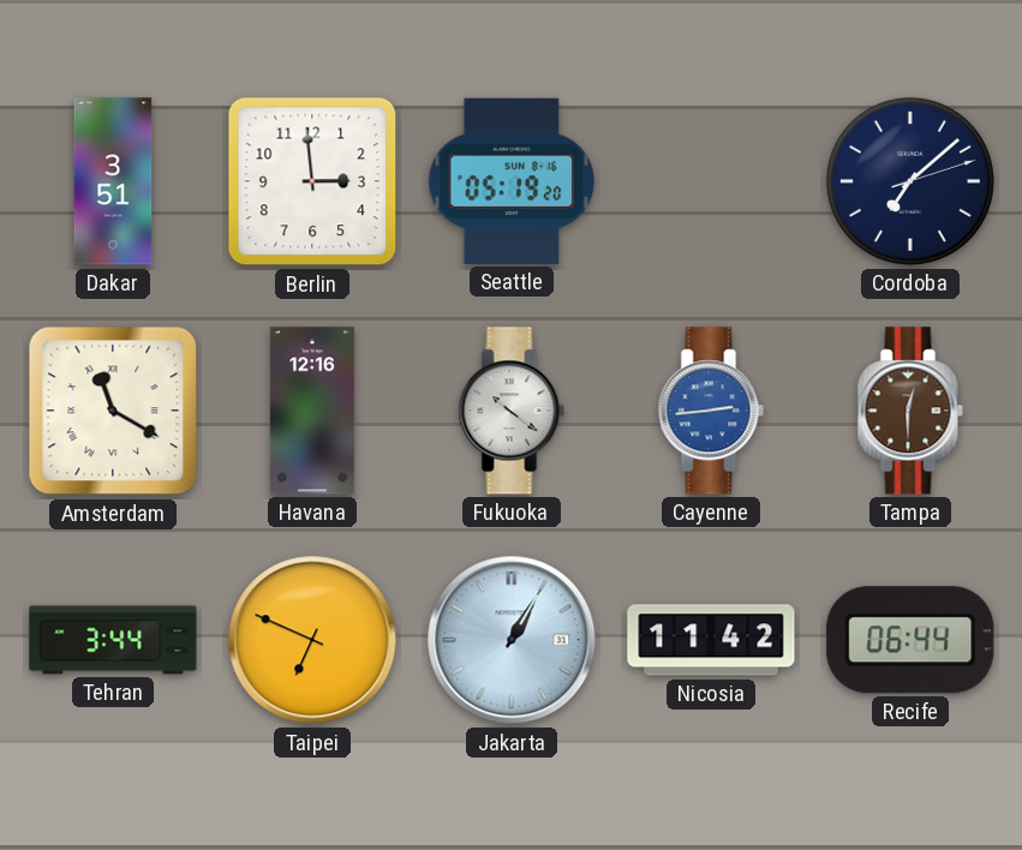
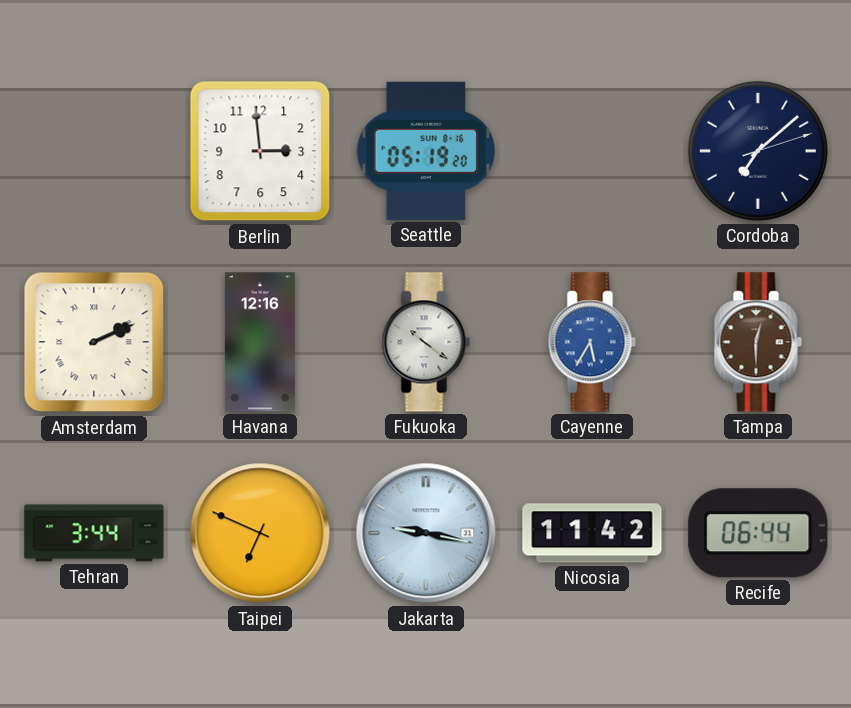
Dakar: 3:51 -> none (113, 181)
Amsterdam: 11:20 -> 2:11 (94, 342)
Cayenne: 2:44 -> 5:35 (592, 342)
Jakarta: 1:05 -> 9:17 (426, 533)
